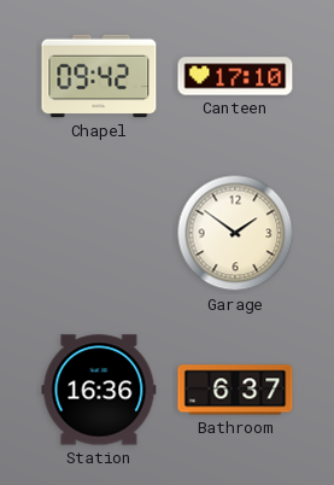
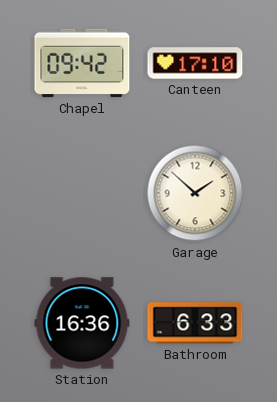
Garage: 1:51 -> 1:52 (195, 193)
Bathroom: 6:37 -> 6:33 (195, 323)
